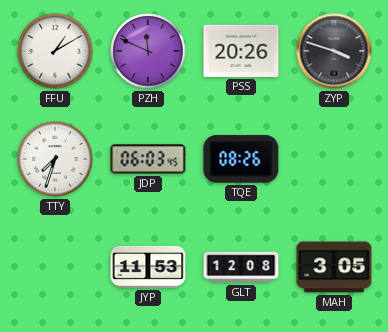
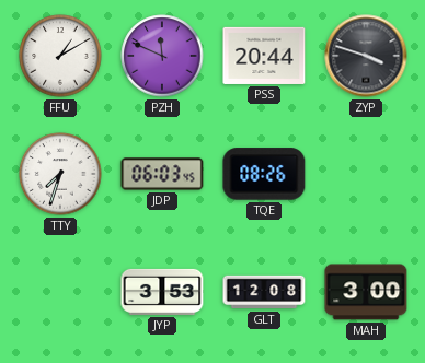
PSS: 20:26 -> 20:44 (264, 56)
JYP: 11:53 -> 3:53 (162, 292)
MAH: 3:05 -> 3:00 (366, 292)
